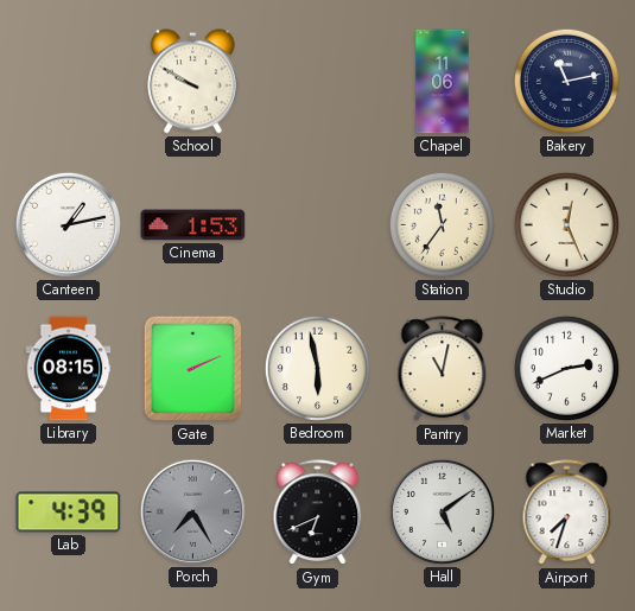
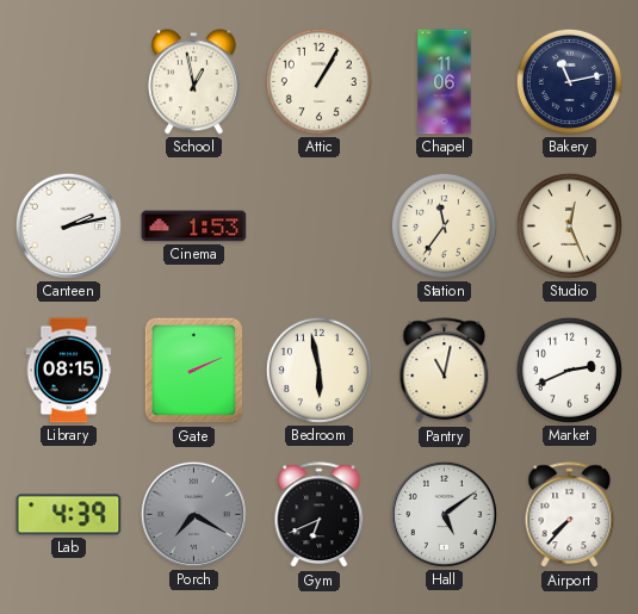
School: 9:50 -> 12:58 (193, 82)
Attic: none -> 1:05 (318, 81)
Canteen: 1:13 -> 2:13 (68, 225)
Porch: 7:25 -> 7:20 (193, 514)
Airport: 7:33 -> 7:37 (570, 515)
